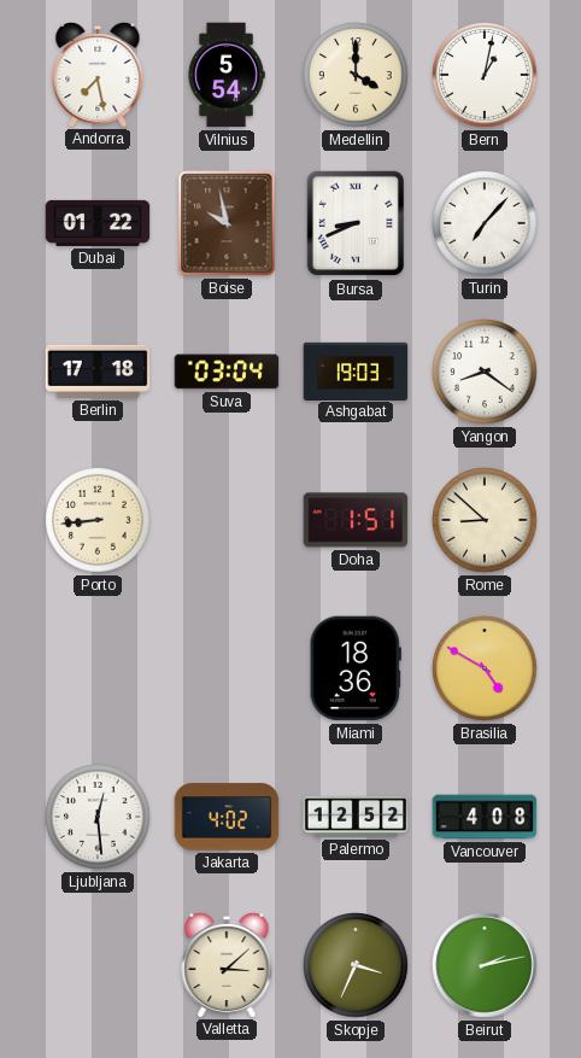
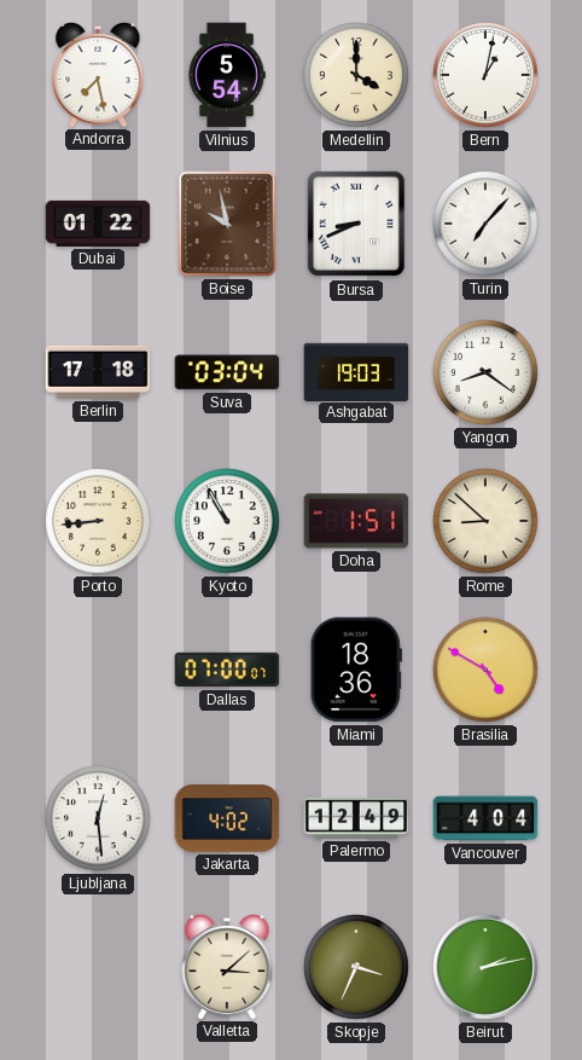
Kyoto: none -> 10:55 (227, 521)
Dallas: none -> 07:00 (227, 670)
Palermo: 12:52 -> 12:49 (356, 818)
Vancouver: 4:08 -> 4:04 (485, 818)
